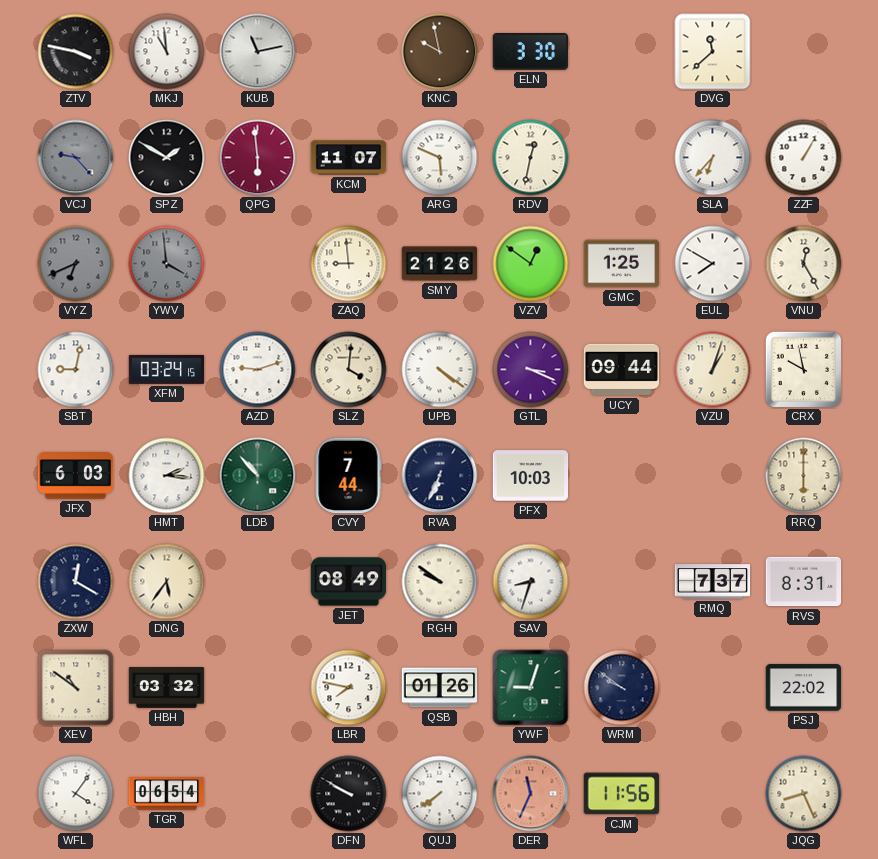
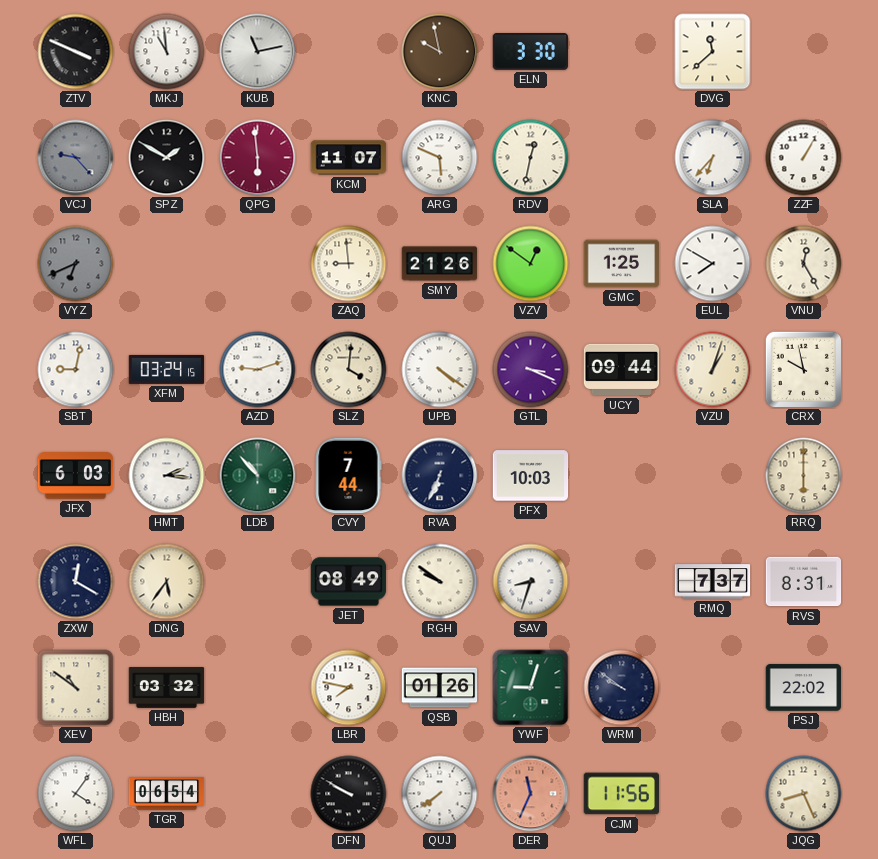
ZTV: 3:47 -> 3:49 (76, 52)
YWV: 3:59 -> none (167, 264)
